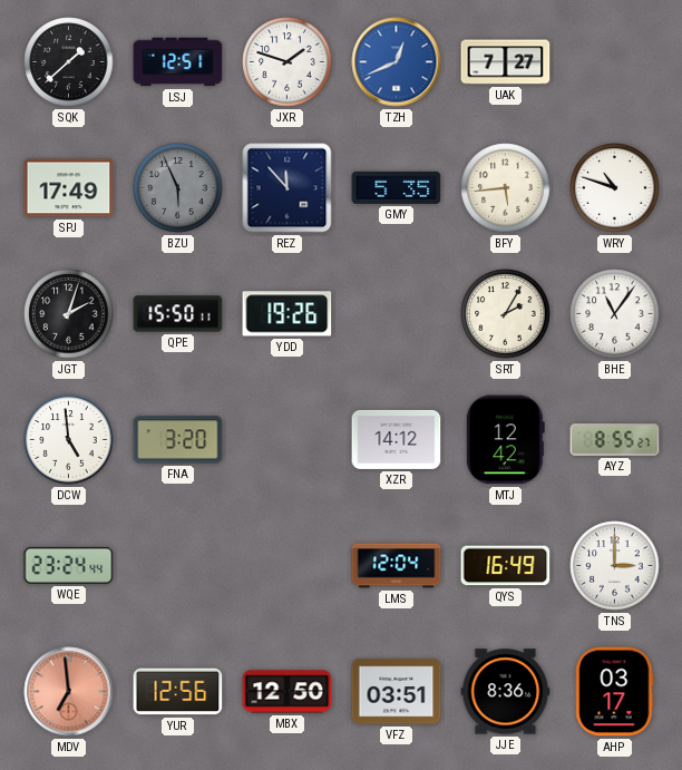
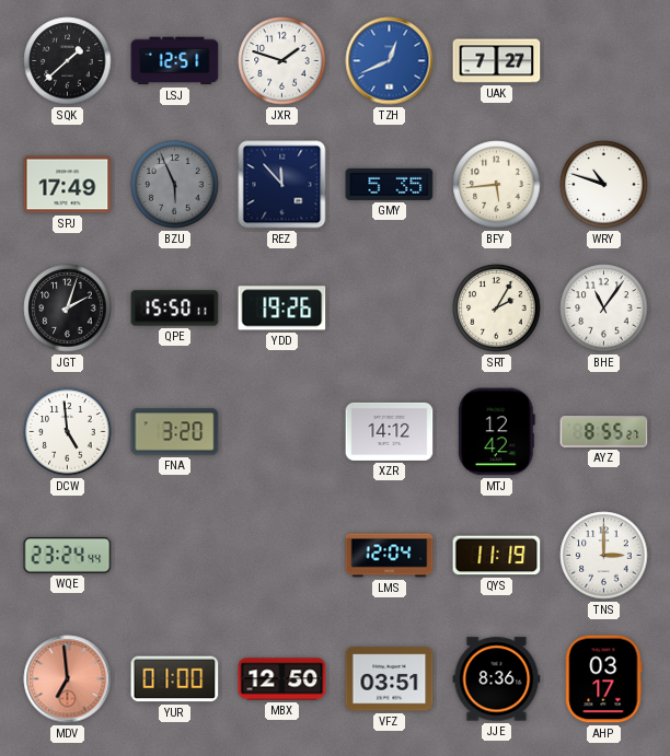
QYS: 16:49 -> 11:19 (497, 556)
YUR: 12:56 -> 01:00 (175, 679)
